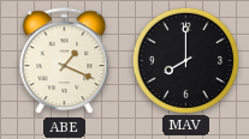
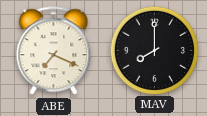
ABE: 1:19 -> 7:19 (54, 51)
